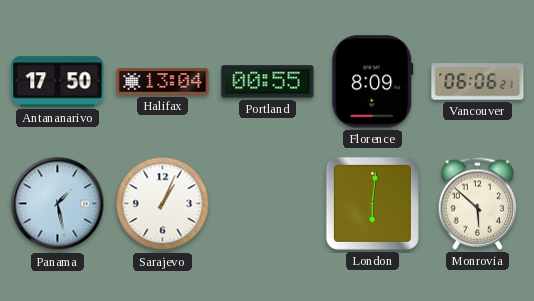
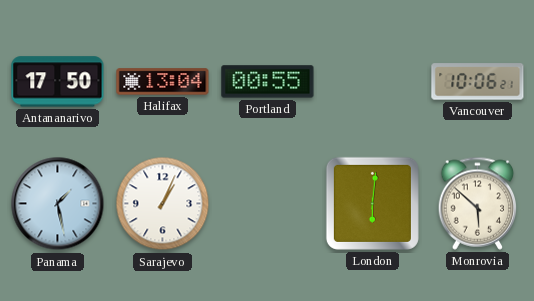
Florence: 8:09 -> none (373, 82)
Vancouver: 06:06 -> 10:06 (478, 82)
